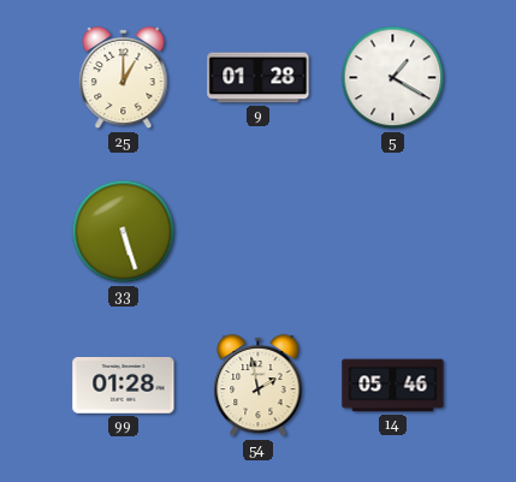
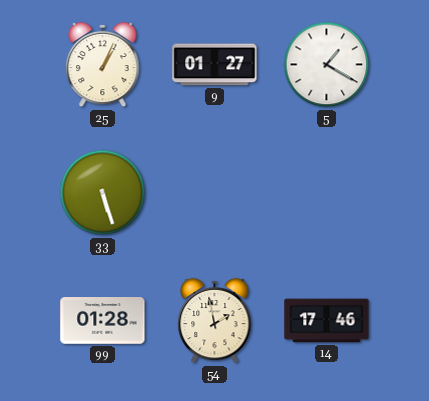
25: 1:00 -> 1:04 (103, 65)
9: 01:28 -> 01:27 (215, 65)
14: 05:46 -> 17:46 (327, 321)
